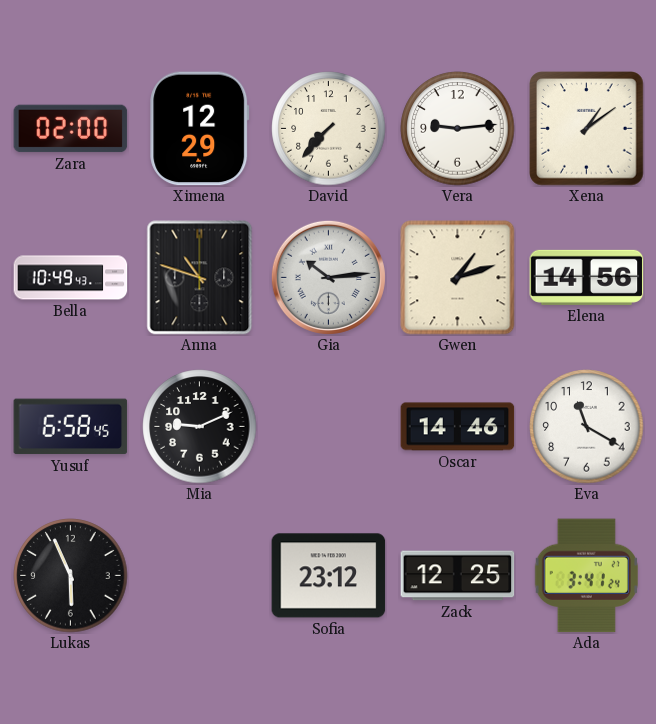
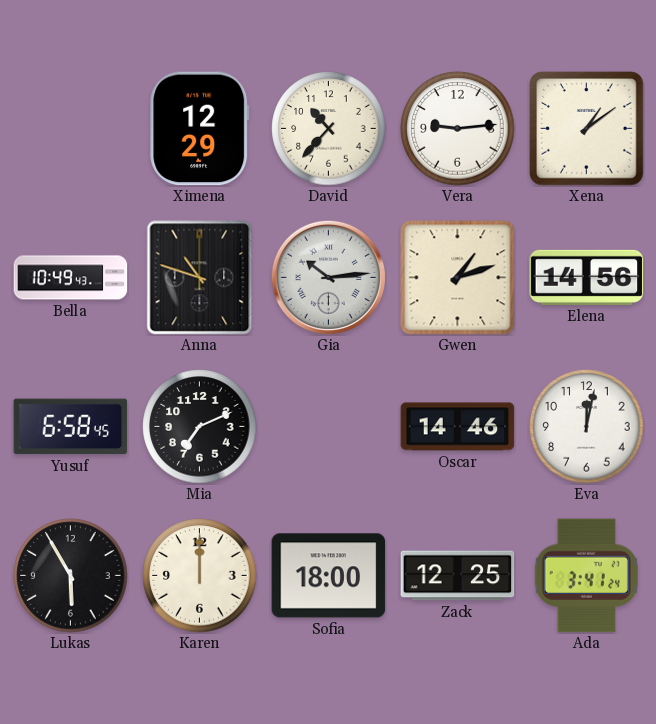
Zara: 02:00 -> none (71, 129)
David: 7:37 -> 10:37 (329, 129)
Mia: 9:11 -> 7:11 (200, 427)
Eva: 11:20 -> 12:02 (587, 427)
Lukas: 5:56 -> 5:55 (71, 576)
Karen: none -> 12:00 (200, 576)
Sofia: 23:12 -> 18:00 (329, 576)
